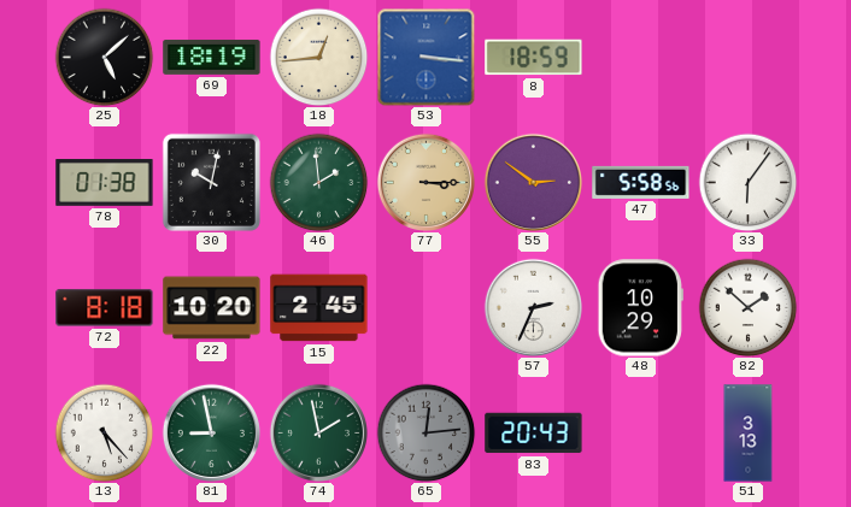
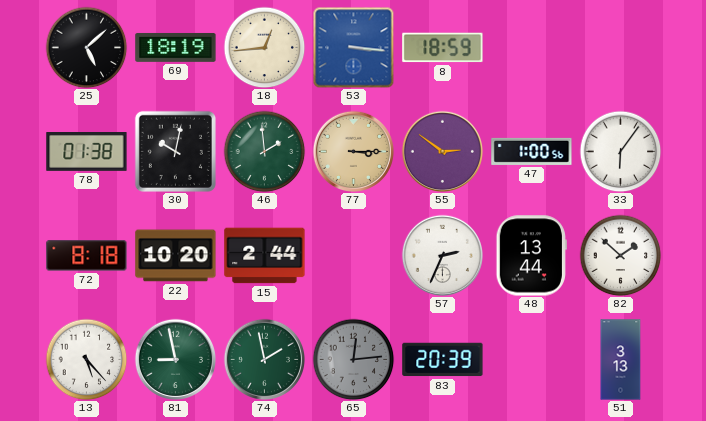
47: 5:58 -> 1:00 (532, 151)
15: 2:45 -> 2:44 (265, 256)
48: 10:29 -> 13:44 (531, 256)
83: 20:43 -> 20:39 (443, 360)
